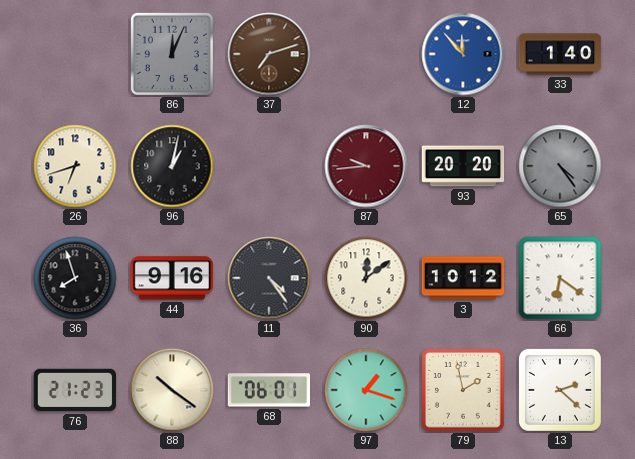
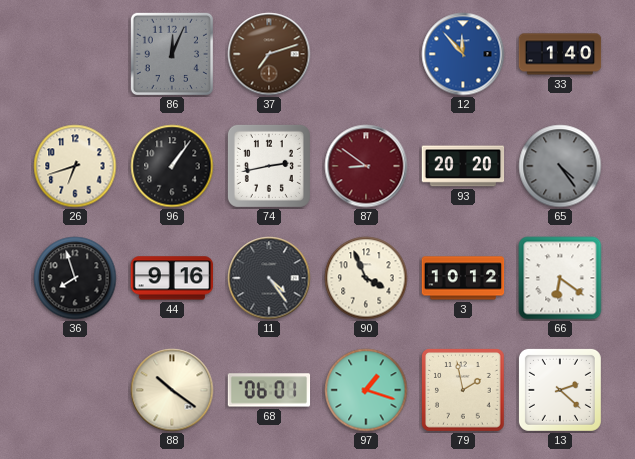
96: 1:02 -> 1:06 (172, 166)
74: none -> 2:43 (269, 166)
87: 9:44 -> 8:51 (366, 166)
90: 12:09 -> 3:56 (366, 278)
76: 21:23 -> none (75, 390)
